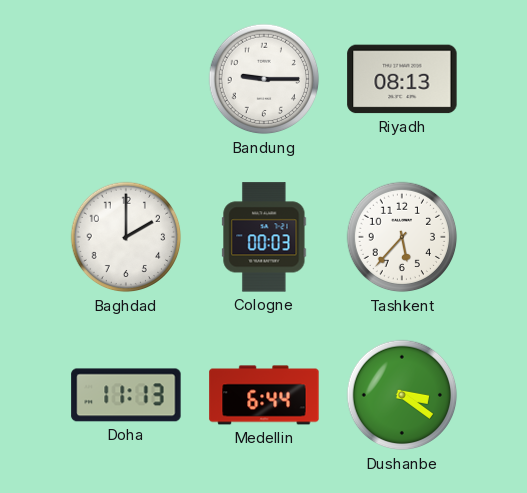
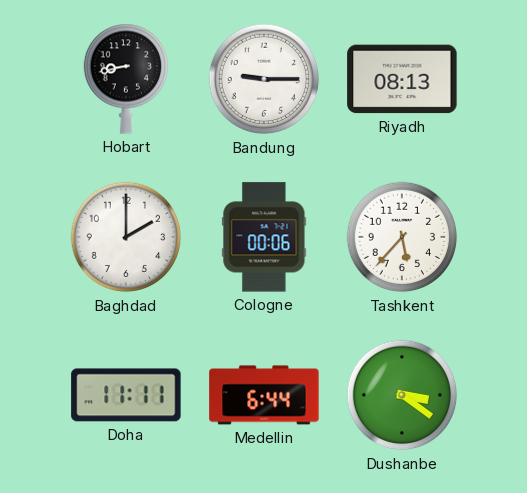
Hobart: none -> 8:43 (125, 79)
Cologne: 00:03 -> 00:06 (264, 237)
Doha: 11:13 -> 11:11 (126, 395)
